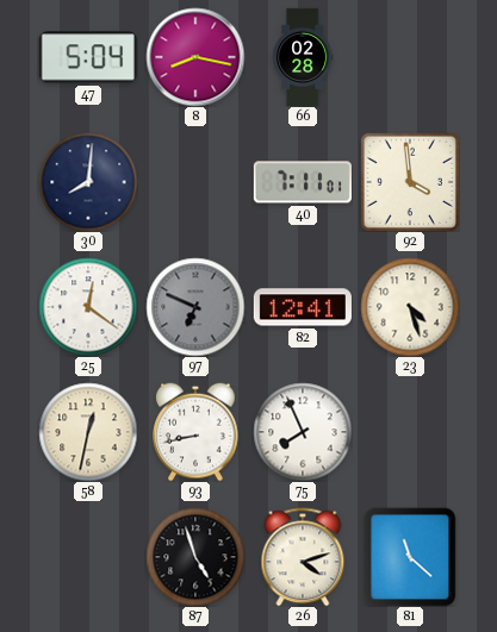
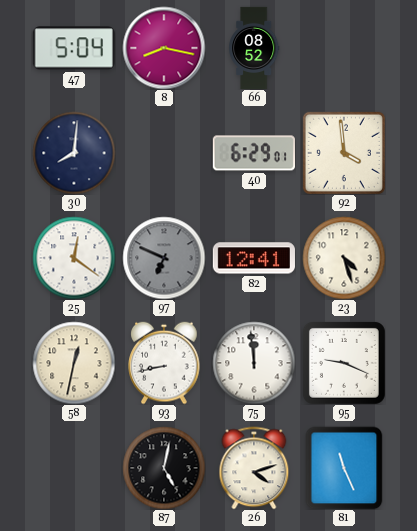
66: 02:28 -> 08:52 (254, 48)
40: 7:11 -> 6:29 (254, 153)
75: 7:56 -> 11:59 (254, 363)
95: none -> 9:19 (344, 363)
87: 4:57 -> 5:02 (164, 468)
81: 11:22 -> 11:26 (344, 468)
